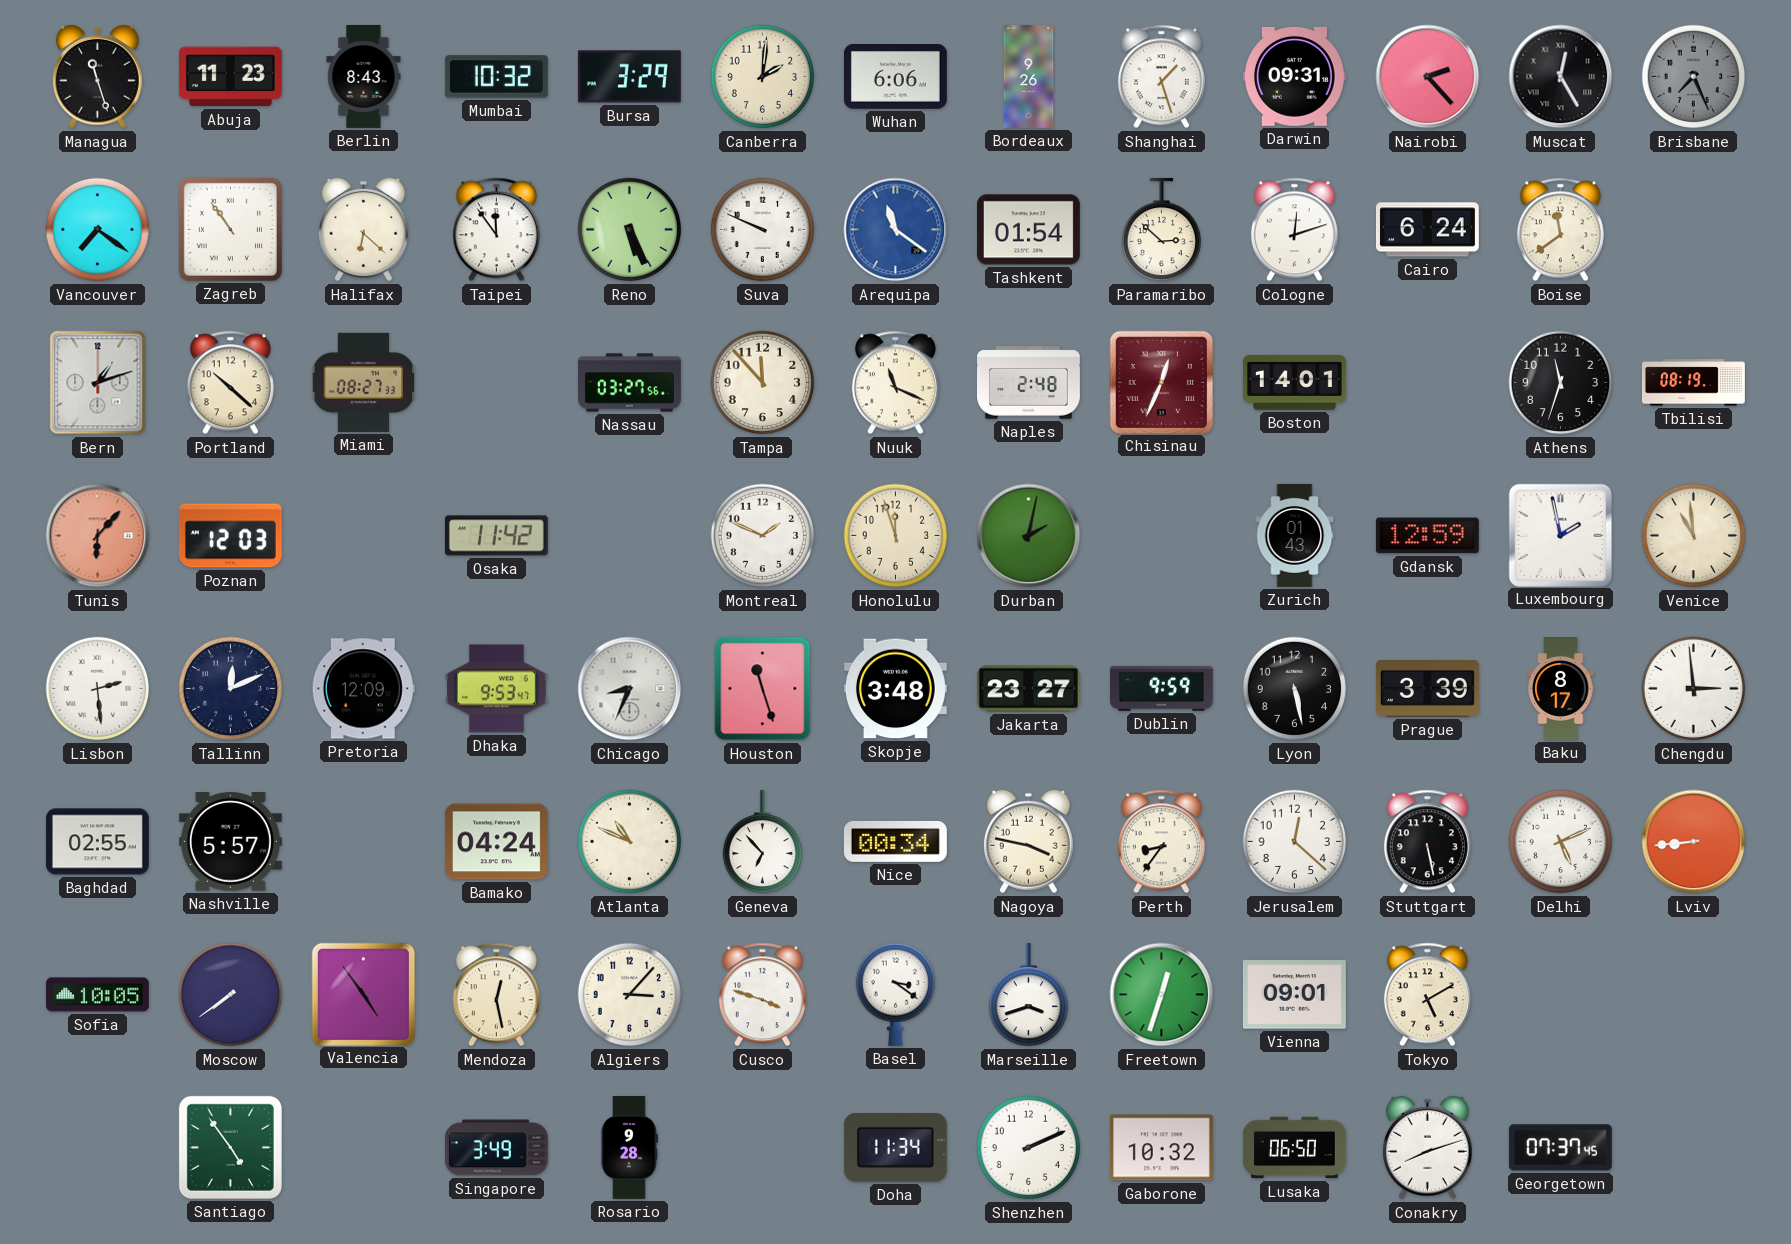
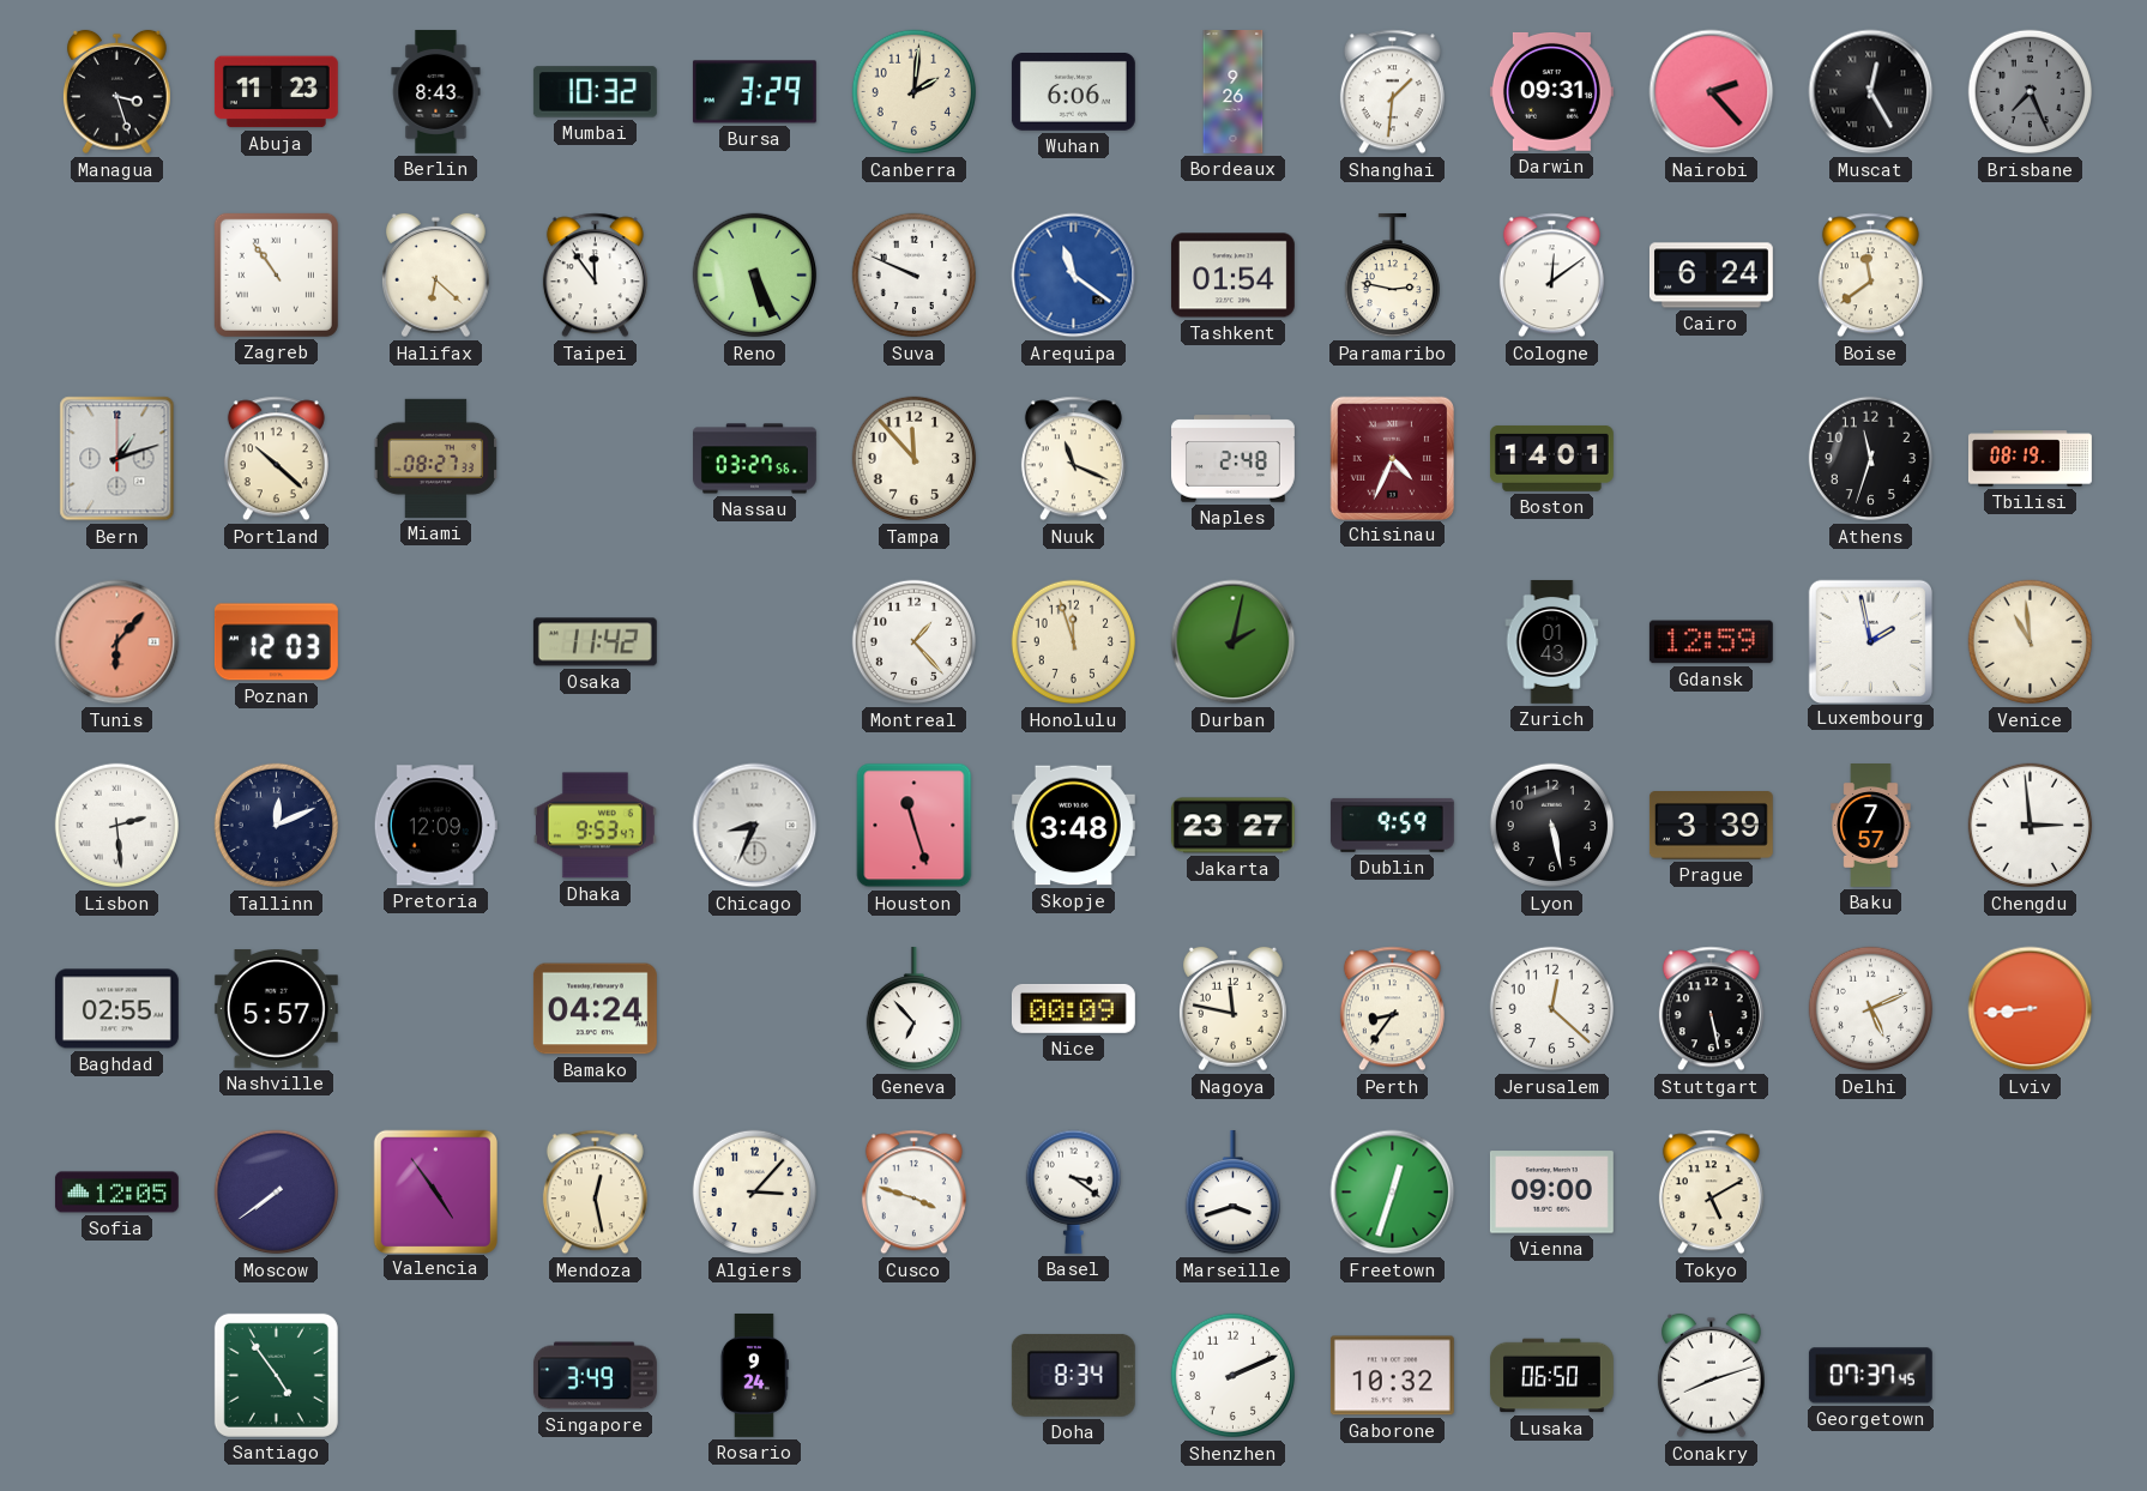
Managua: 11:27 -> 3:27 (116, 92)
Shanghai: 1:27 -> 1:31 (1392, 92)
Vancouver: 7:21 -> none (98, 230)
Paramaribo: 2:52 -> 2:47 (1392, 276)
Cologne: 12:12 -> 12:09 (1551, 276)
Chisinau: 12:34 -> 4:34 (1392, 458)
Montreal: 1:49 -> 1:23 (915, 642)
Baku: 8:17 -> 7:57 (1871, 826)
Atlanta: 10:49 -> none (630, 842)
Nice: 00:34 -> 00:09 (1073, 1008)
Nagoya: 3:47 -> 11:47 (1232, 1009)
Sofia: 10:05 -> 12:05 (116, 1193)
Vienna: 09:01 -> 09:00 (1551, 1193)
Rosario: 9:28 -> 9:24 (754, 1375)
Doha: 11:34 -> 8:34 (1073, 1375)
